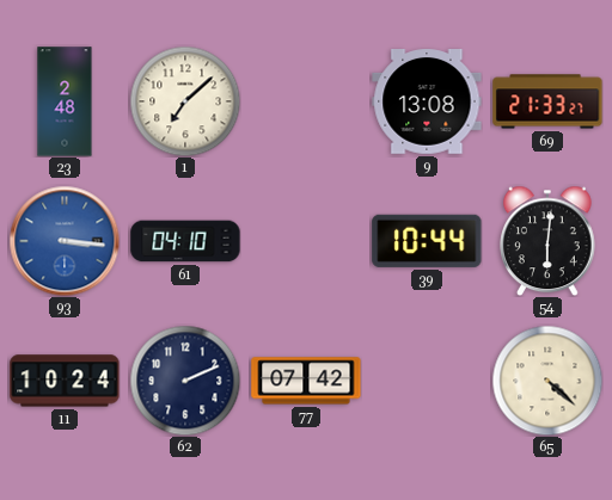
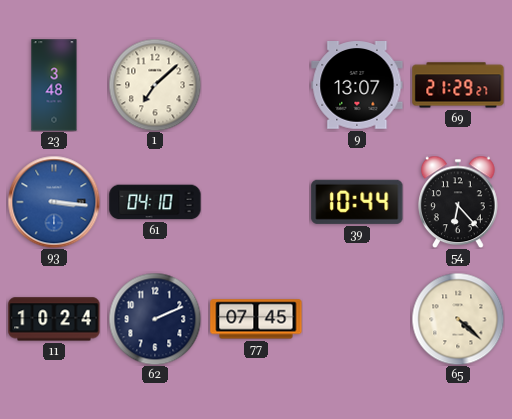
23: 2:48 -> 3:48 (54, 85)
9: 13:08 -> 13:07 (357, 86)
69: 21:33 -> 21:29 (458, 85)
54: 6:01 -> 6:23 (459, 202)
77: 07:42 -> 07:45 (256, 319)
